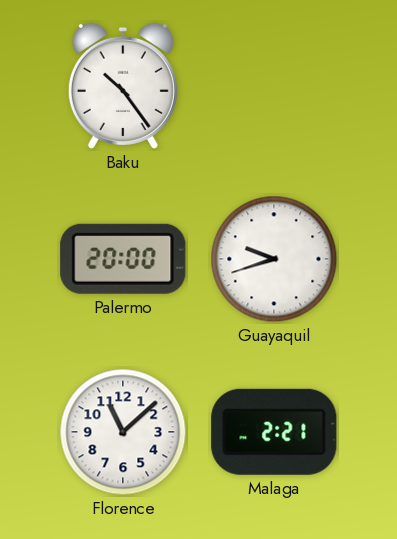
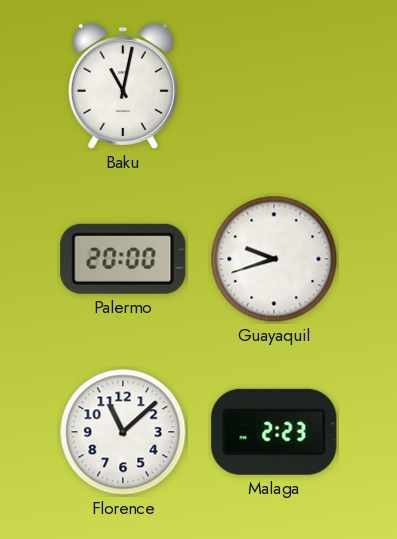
Baku: 10:24 -> 11:02 (123, 86)
Malaga: 2:21 -> 2:23 (274, 432)
